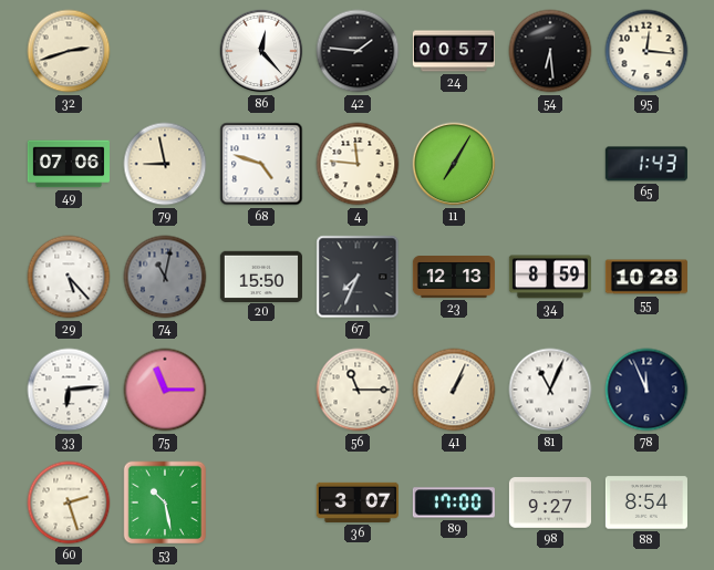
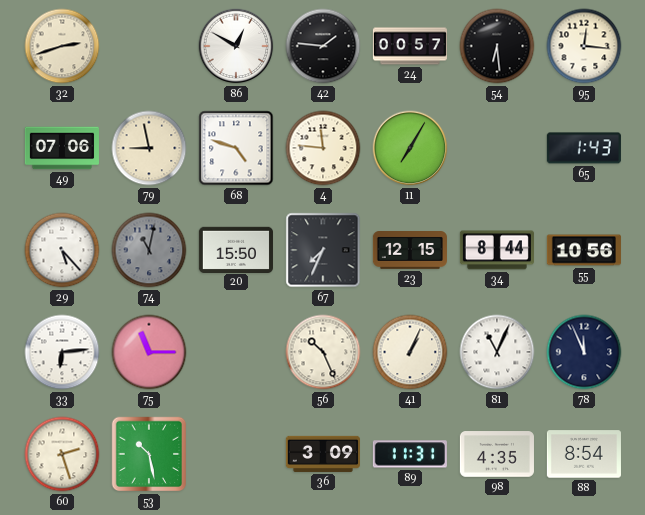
86: 12:23 -> 12:50 (236, 46)
23: 12:13 -> 12:15 (410, 251)
34: 8:59 -> 8:44 (497, 250)
55: 10:28 -> 10:56 (584, 250)
56: 11:15 -> 10:26 (323, 352)
36: 3:07 -> 3:09 (323, 454)
89: 17:00 -> 11:31 (410, 454)
98: 9:27 -> 4:35 (497, 454)
